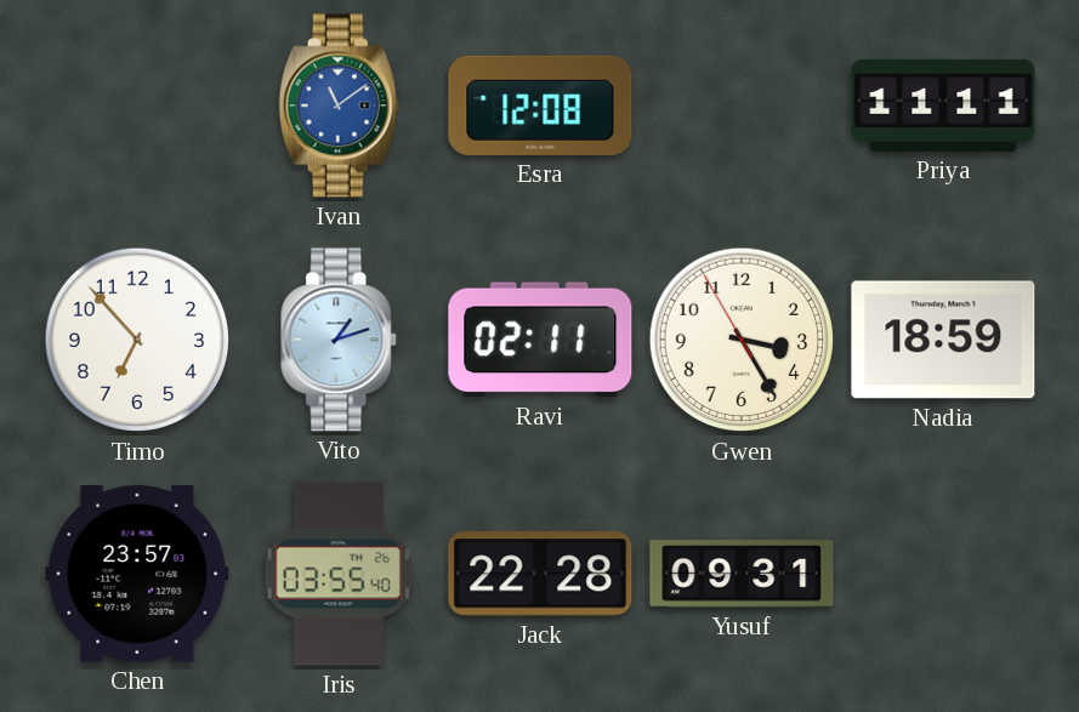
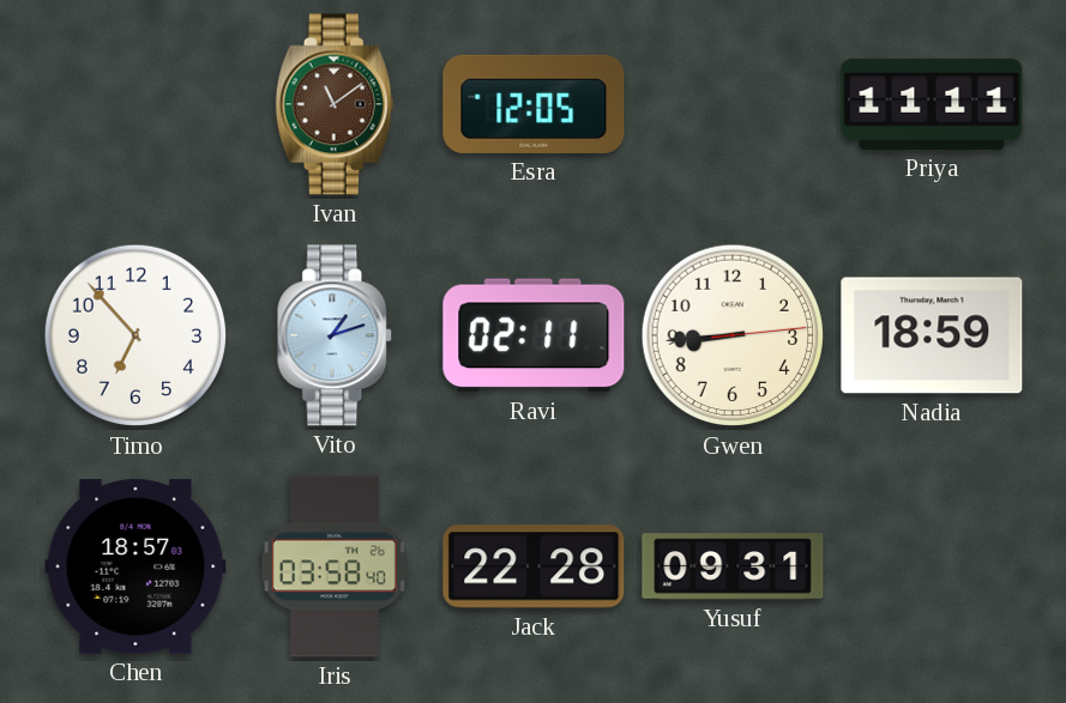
Ivan dial: blue -> brown (335, 104)
Esra: 12:08 -> 12:05 (534, 104)
Gwen: 3:24 -> 8:44 (733, 335)
Chen: 23:57 -> 18:57 (135, 566)
Iris: 03:55 -> 03:58 (335, 566)
